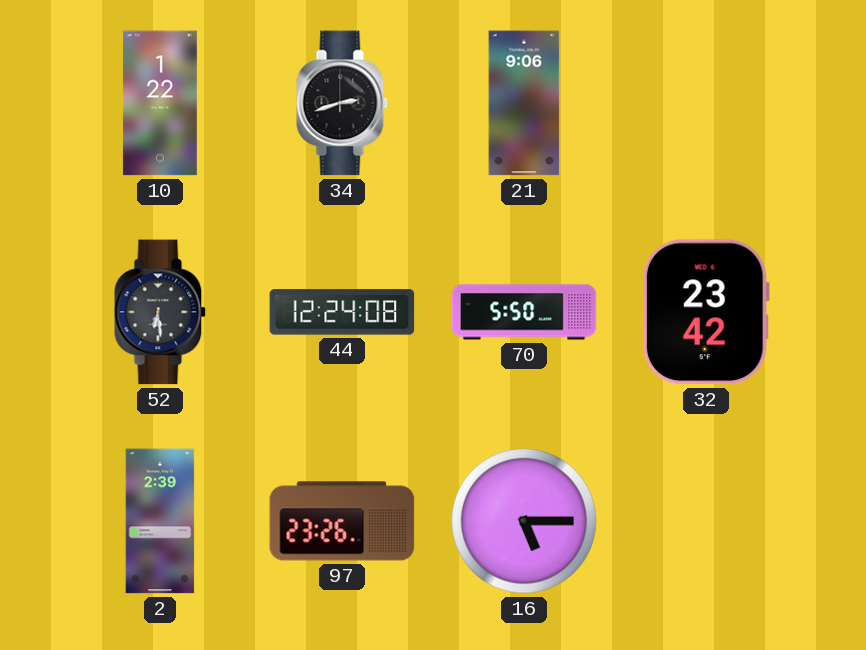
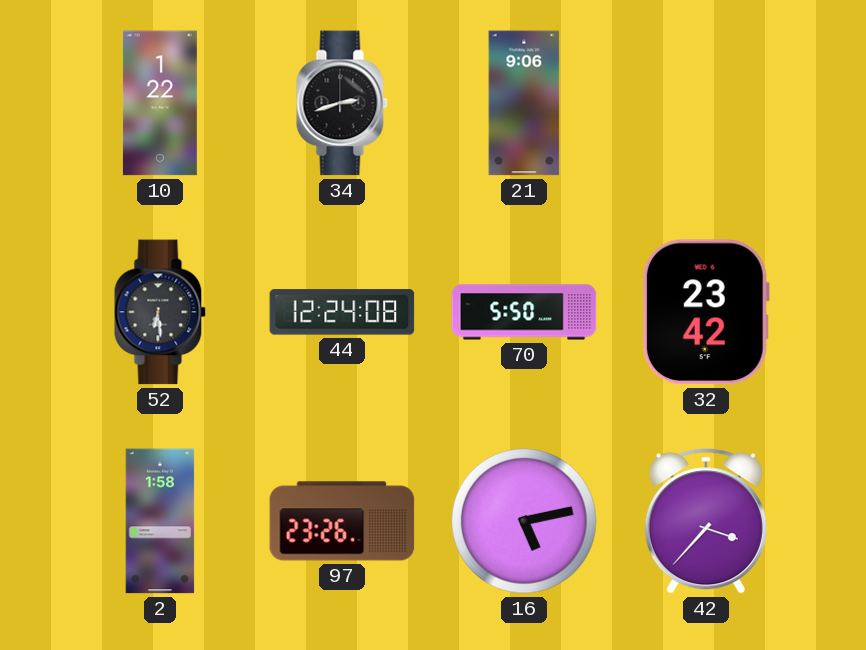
2: 2:39 -> 1:58 (160, 521)
16: 5:15 -> 5:13 (524, 521)
42: none -> 3:37 (706, 521)
